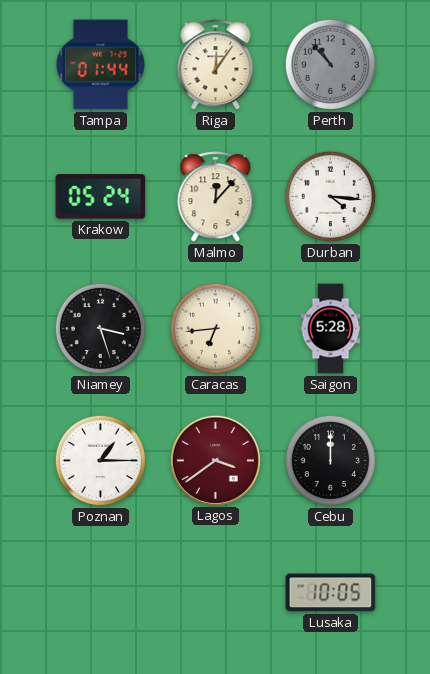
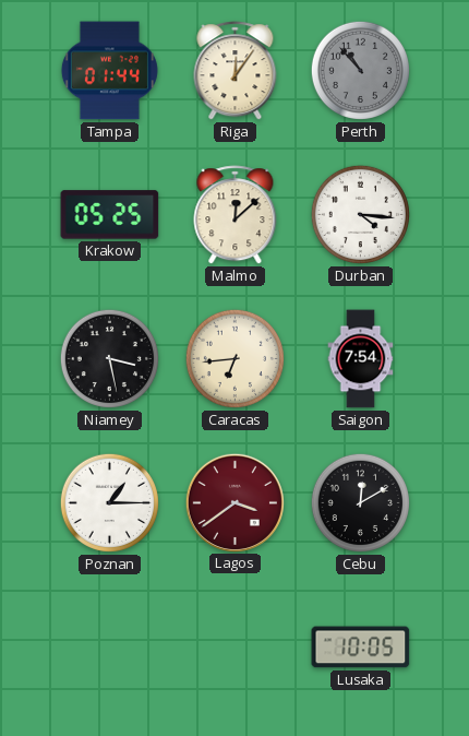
Krakow: 05:24 -> 05:25 (110, 215)
Malmo: 12:07 -> 12:08 (236, 215)
Niamey: 3:27 -> 3:28 (109, 358)
Saigon: 5:28 -> 7:54 (361, 359)
Cebu: 12:00 -> 12:10 (360, 502)
